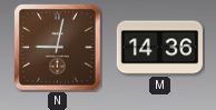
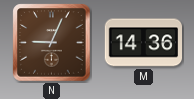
N: 9:02 -> 9:04 (52, 43)
